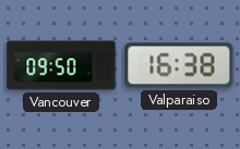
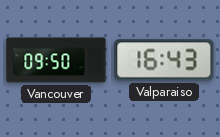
Valparaiso: 16:38 -> 16:43 (164, 60)
